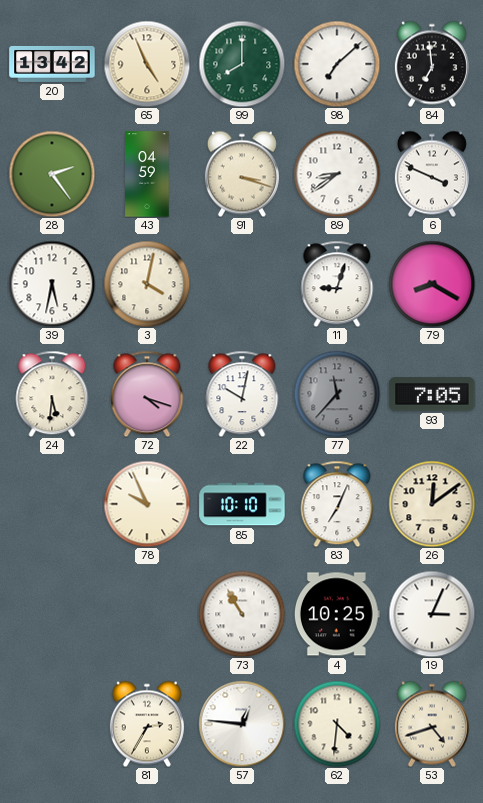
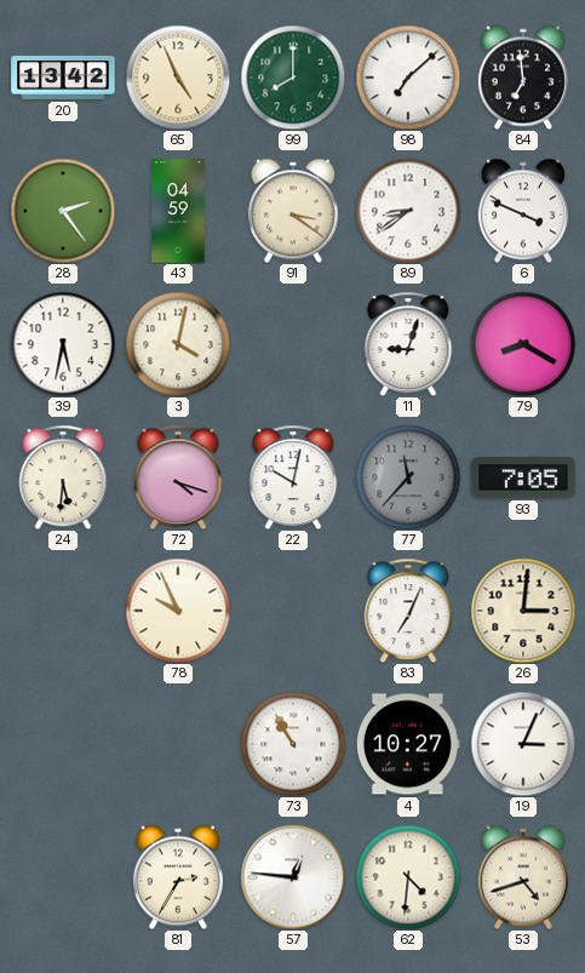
91: 3:18 -> 3:21 (293, 211)
85: 10:10 -> none (242, 504)
26: 12:09 -> 3:01 (523, 611)
4: 10:25 -> 10:27 (408, 744)
